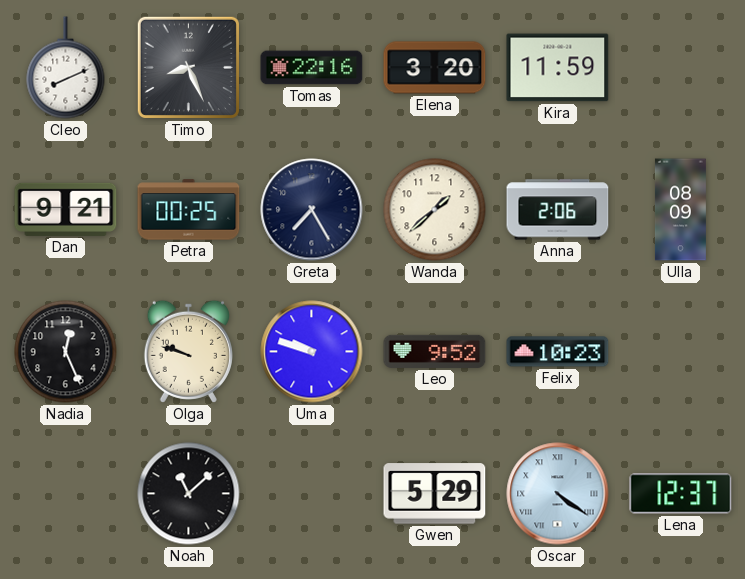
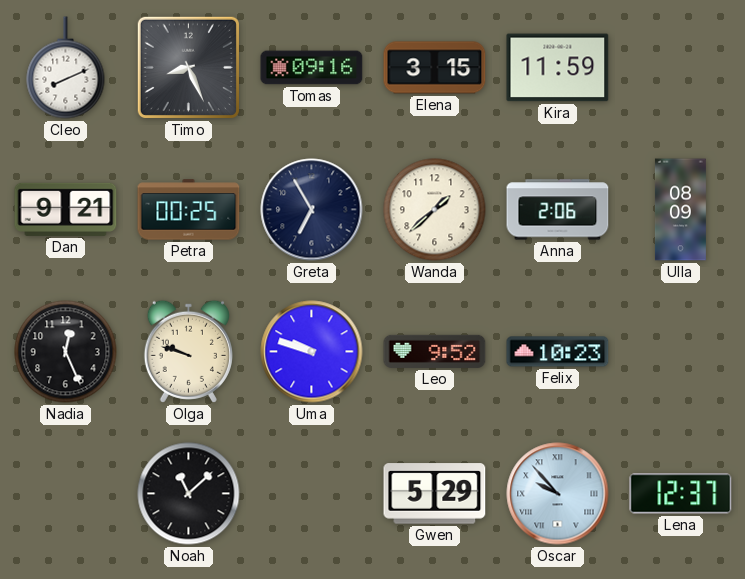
Tomas: 22:16 -> 09:16 (312, 68)
Elena: 3:20 -> 3:15 (435, 68)
Greta: 7:25 -> 6:55 (312, 210)
Oscar: 4:21 -> 9:53 (558, 494)
